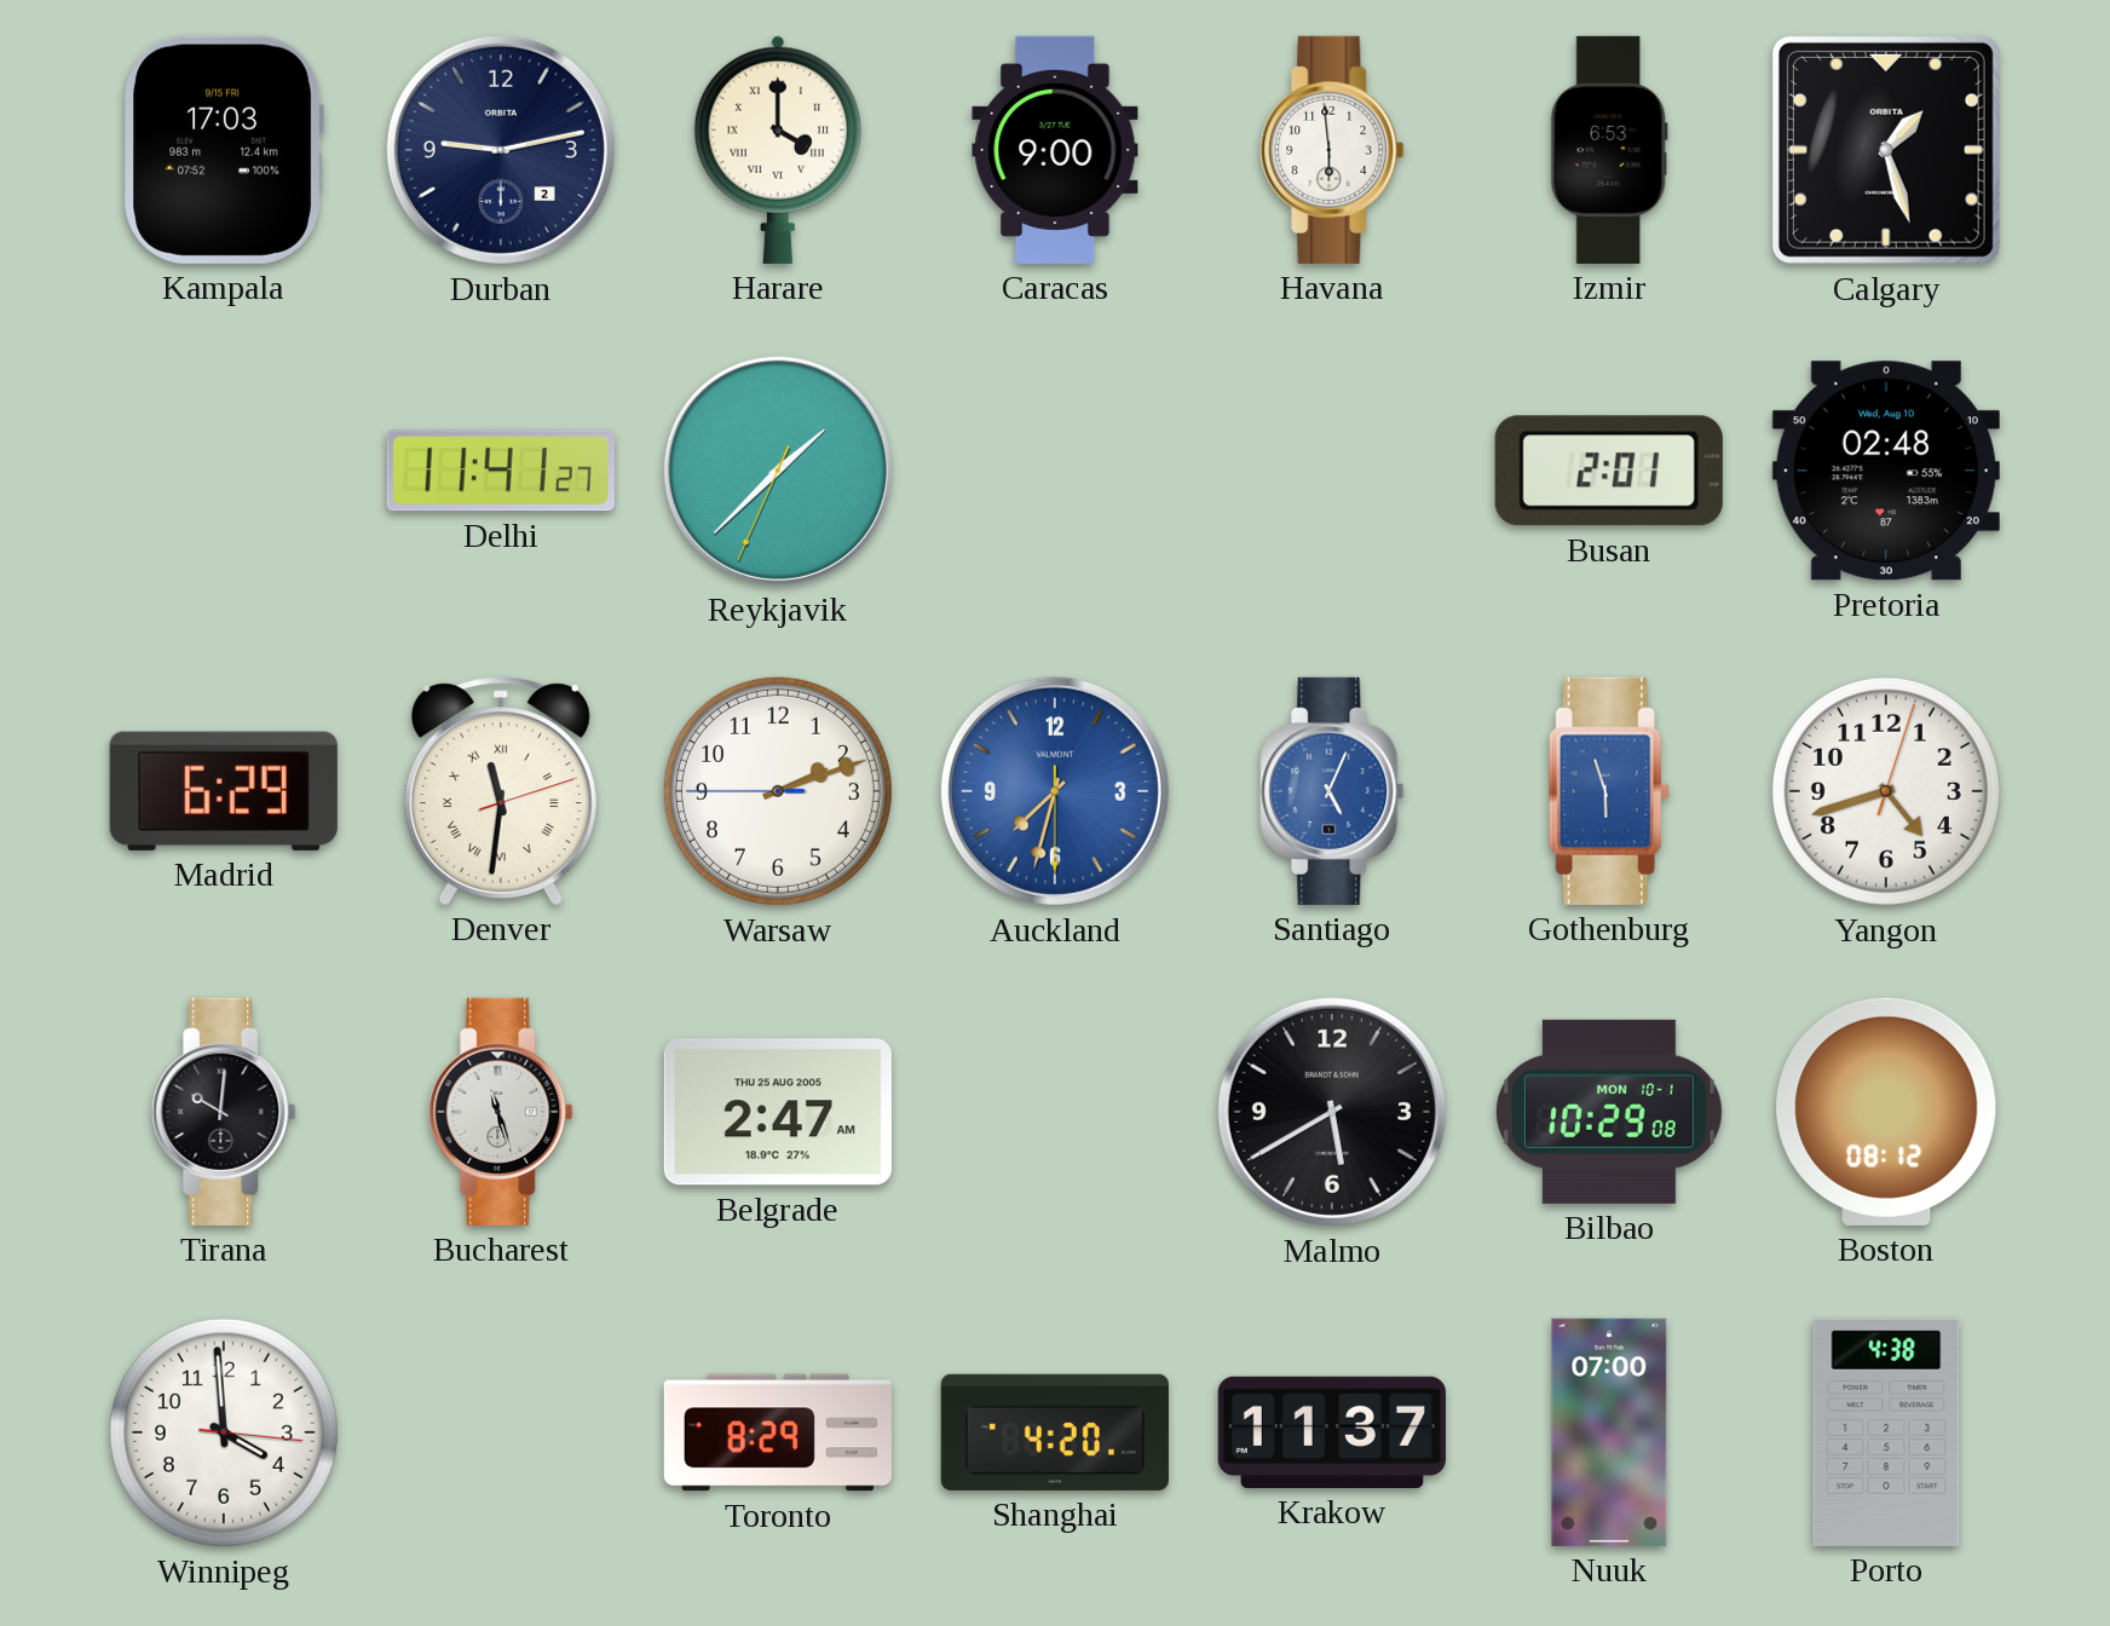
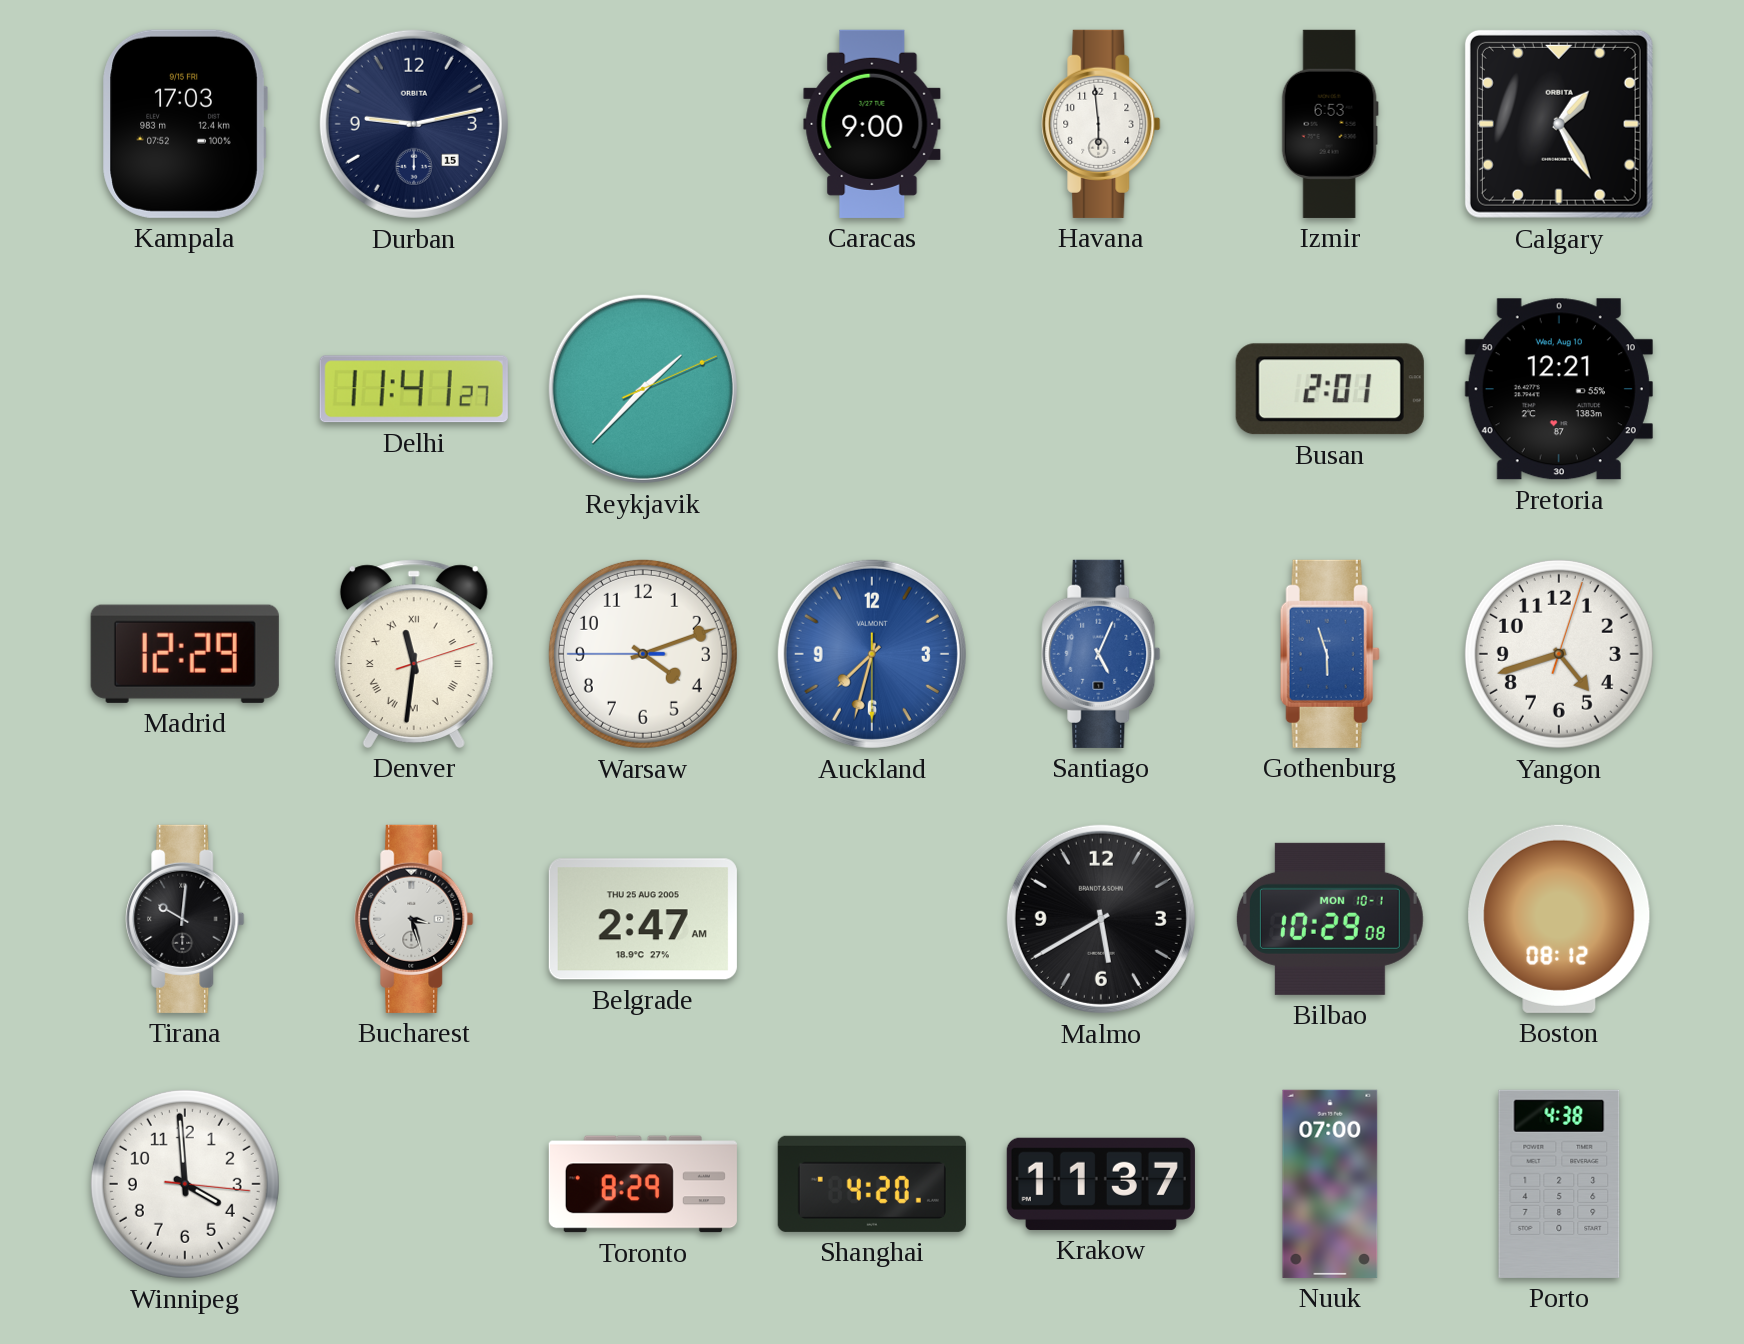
Durban date: 2 -> 15 (414, 124)
Harare: 4:00 -> none (778, 150)
Calgary: 1:27 -> 1:25 (1559, 124)
Reykjavik: 1:37:34 -> 1:37:11 (643, 389)
Pretoria: 02:48 -> 12:21 (1559, 389)
Madrid: 6:29 -> 12:29 (185, 654)
Warsaw: 2:11 -> 4:11 (643, 654)
Bucharest: 11:27 -> 3:27 (414, 919)
